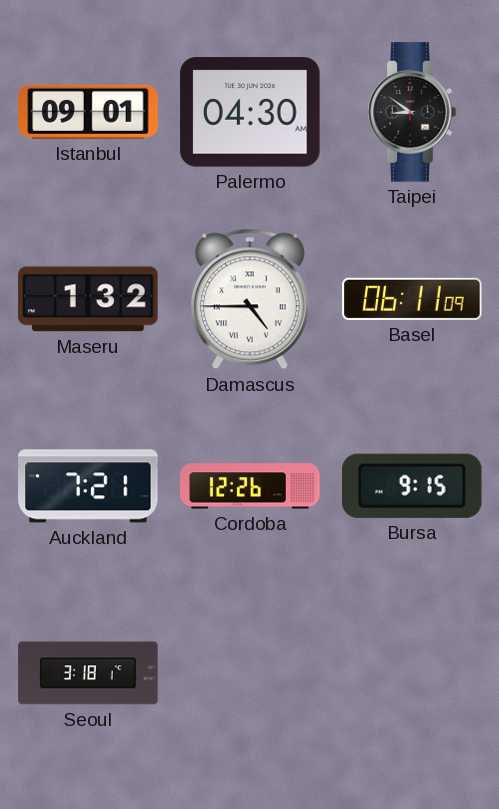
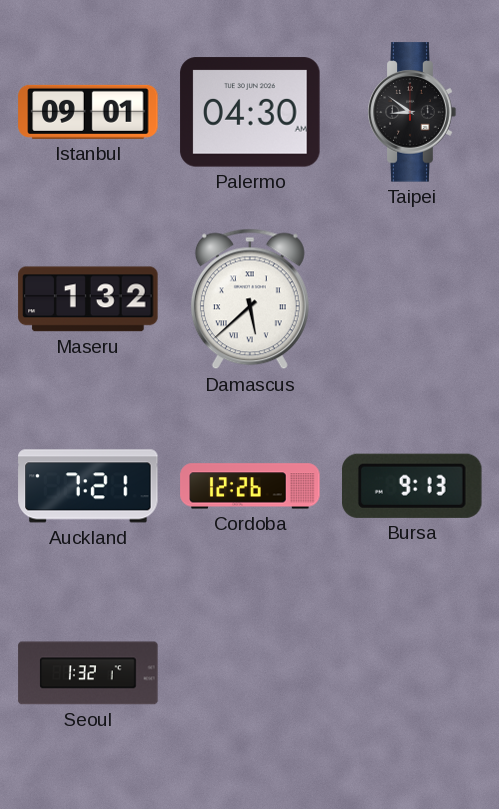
Damascus: 4:45 -> 5:38 (250, 299)
Basel: 06:11 -> none (412, 299)
Bursa: 9:15 -> 9:13 (413, 486)
Seoul: 3:18 -> 1:32 (88, 673)
